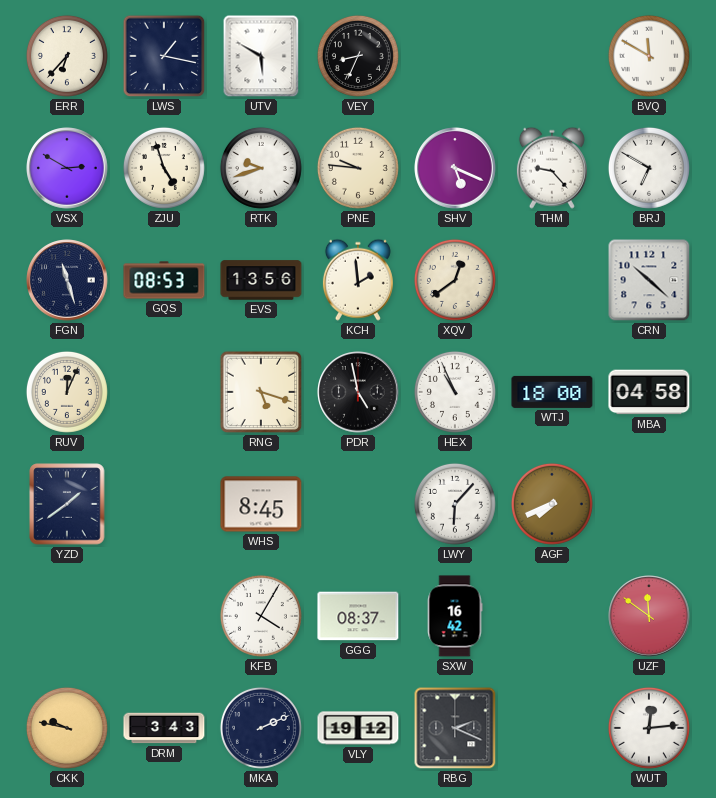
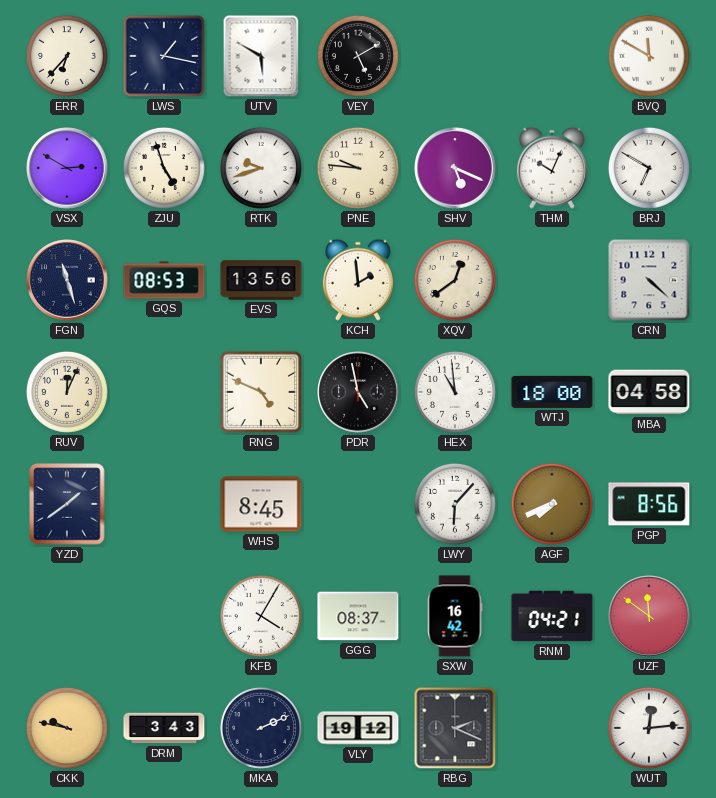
VEY: 8:34 -> 5:10 (358, 56)
THM: 9:23 -> 10:04 (552, 168)
CRN: 10:22 -> 4:22 (649, 280)
RNG: 5:18 -> 4:49 (261, 392)
HEX: 10:56 -> 10:59 (455, 392)
PGP: none -> 8:56 (649, 504)
RNM: none -> 04:21 (552, 616)
